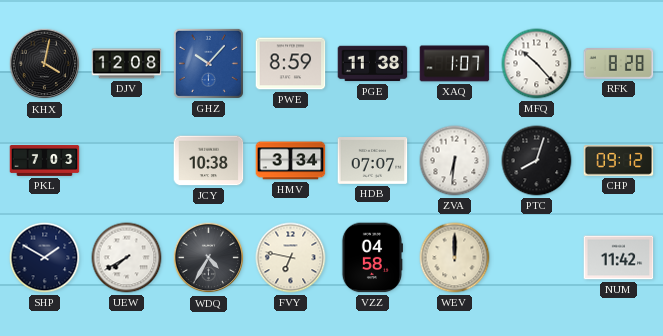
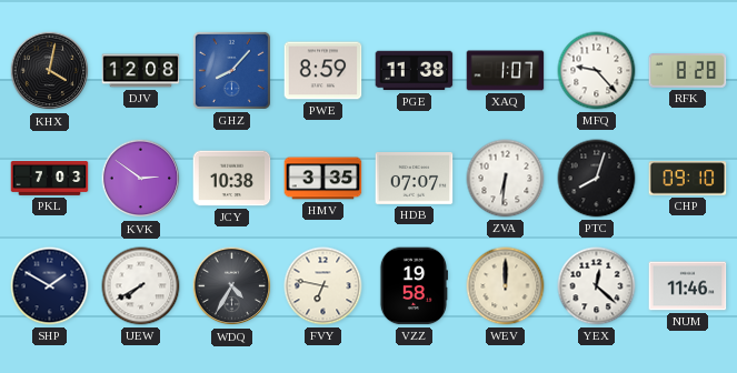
GHZ: 10:07 -> 8:07 (231, 70)
MFQ: 10:23 -> 9:23 (597, 71)
KVK: none -> 2:51 (141, 179)
HMV: 3:34 -> 3:35 (323, 179)
CHP: 09:12 -> 09:10 (688, 179)
VZZ: 04:58 -> 19:58 (412, 286)
YEX: none -> 12:22 (597, 286)
NUM: 11:42 -> 11:46 (688, 286)
